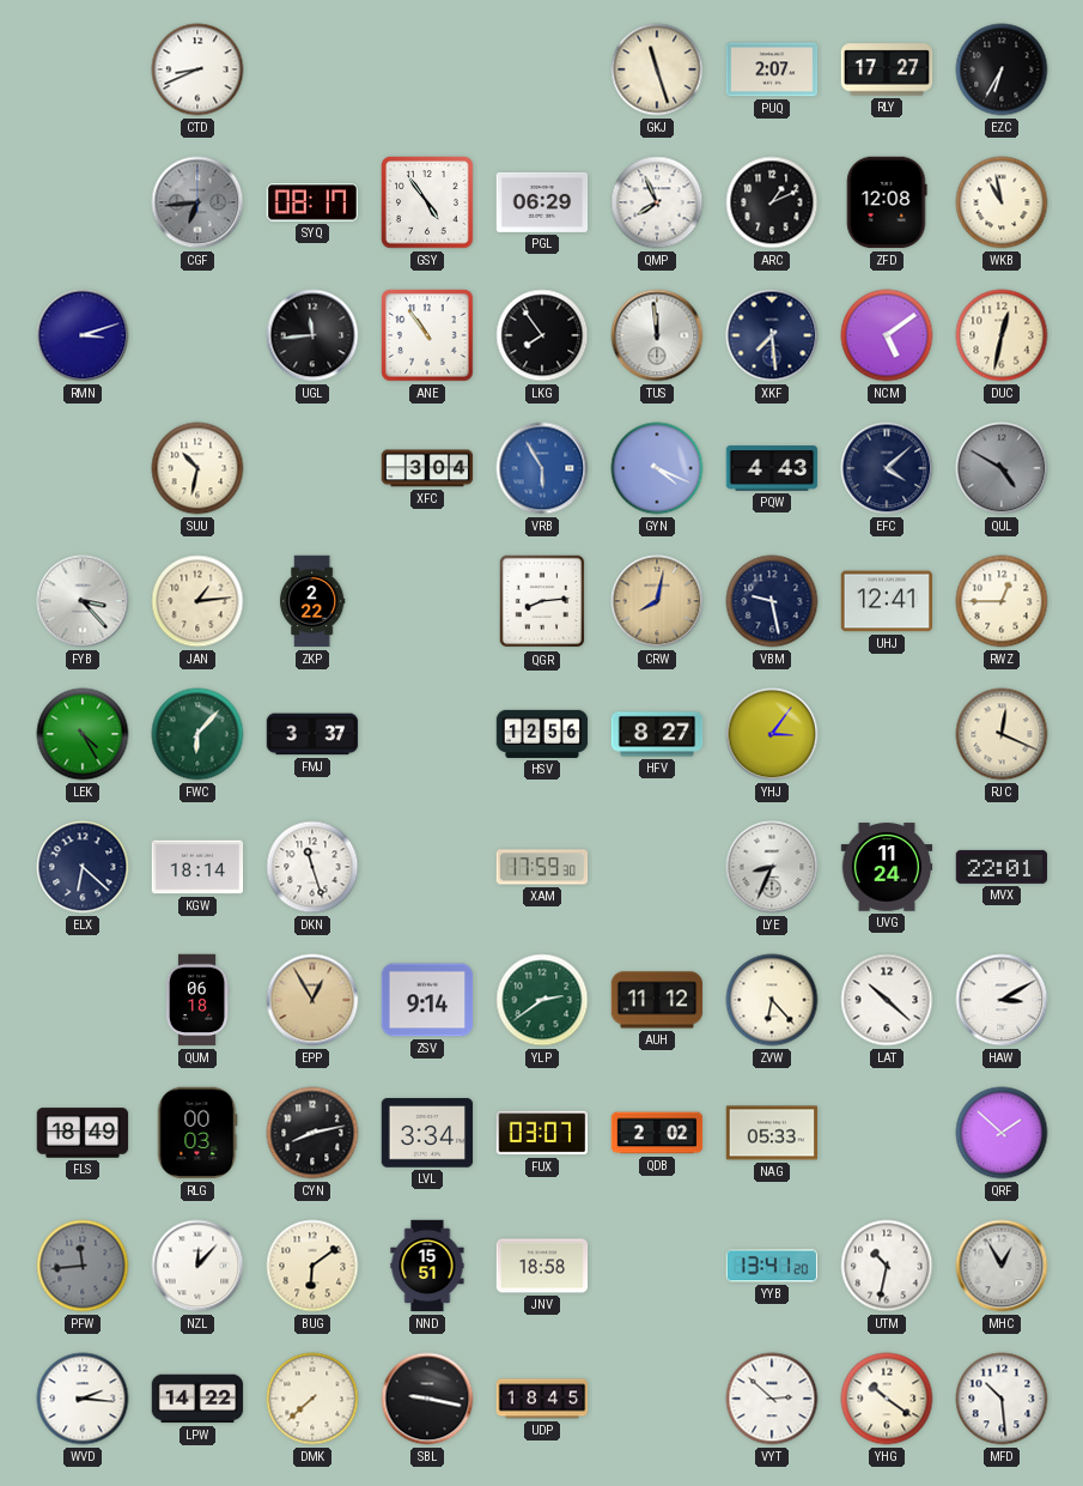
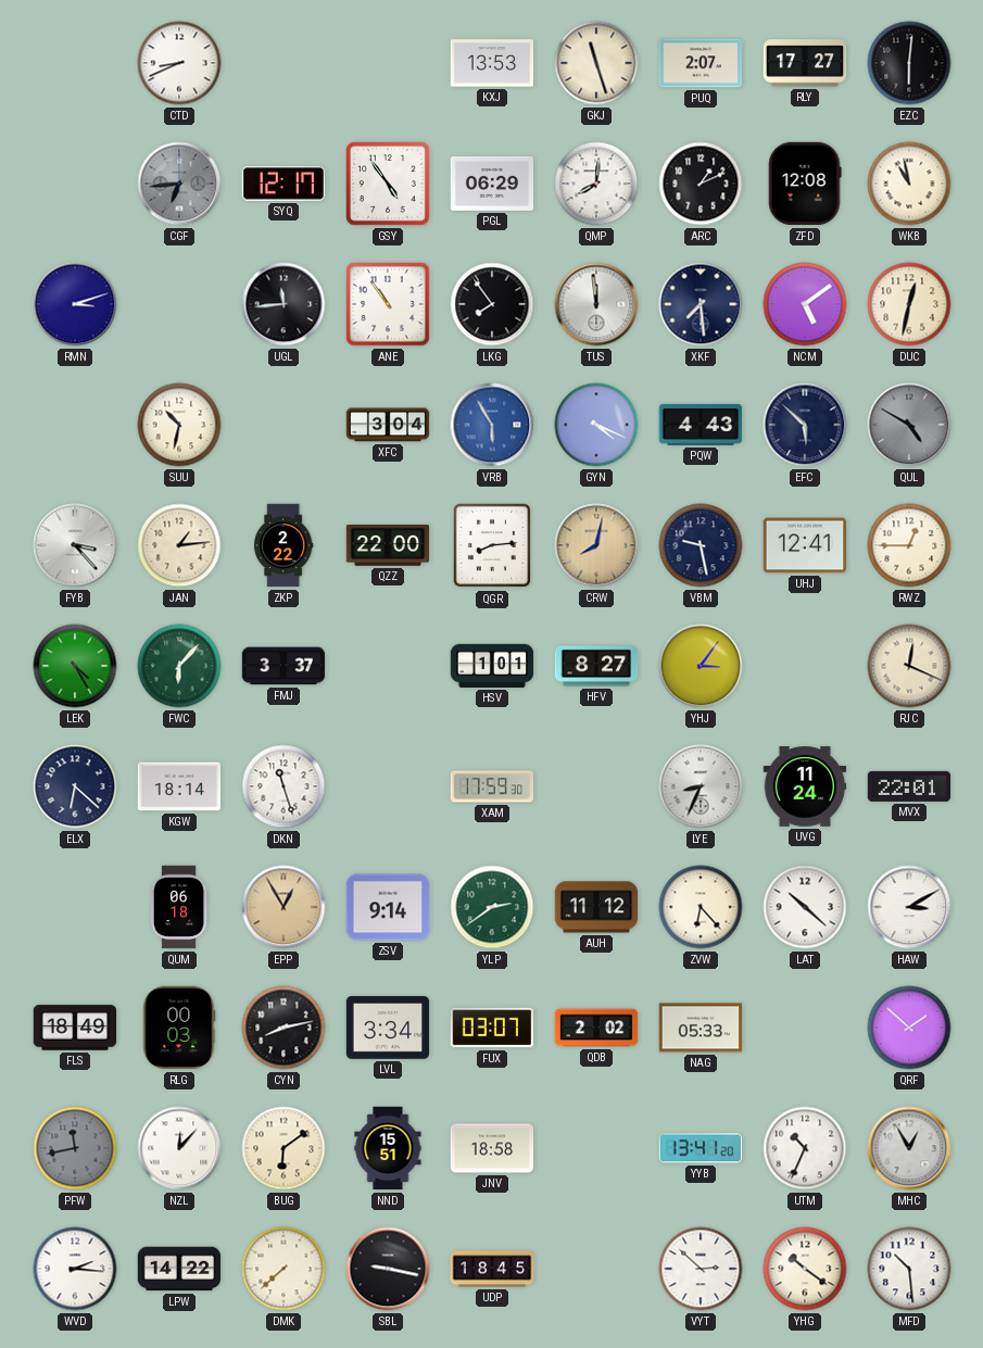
KXJ: none -> 13:53 (492, 63)
EZC: 6:35 -> 6:01 (909, 63)
SYQ: 08:17 -> 12:17 (283, 184)
QMP: 7:56 -> 8:01 (596, 184)
EFC: 4:08 -> 5:52 (805, 425)
QZZ: none -> 22:00 (388, 546)
HSV: 12:56 -> 1:01 (492, 666)
PFW: 11:44 -> 11:43 (75, 1148)
UTM: 10:32 -> 10:34 (805, 1148)
